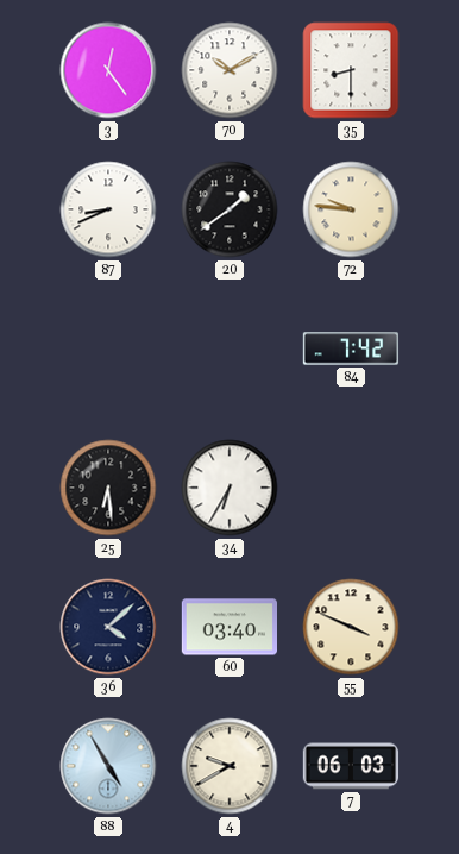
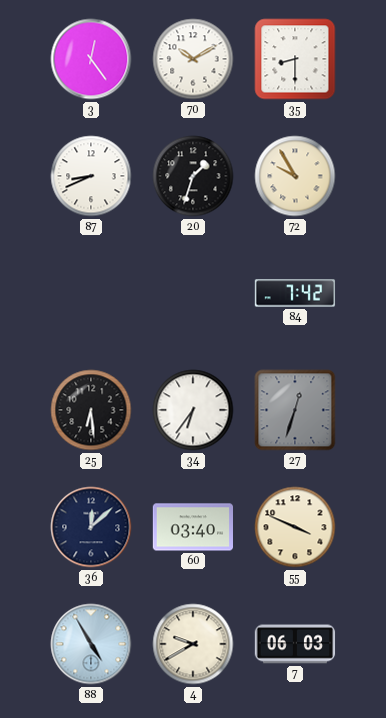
20: 1:39 -> 1:33 (193, 176)
72: 9:46 -> 9:55 (295, 176)
34: 6:35 -> 6:36 (193, 410)
27: none -> 12:33 (295, 410)
36: 4:08 -> 12:08 (91, 527)
